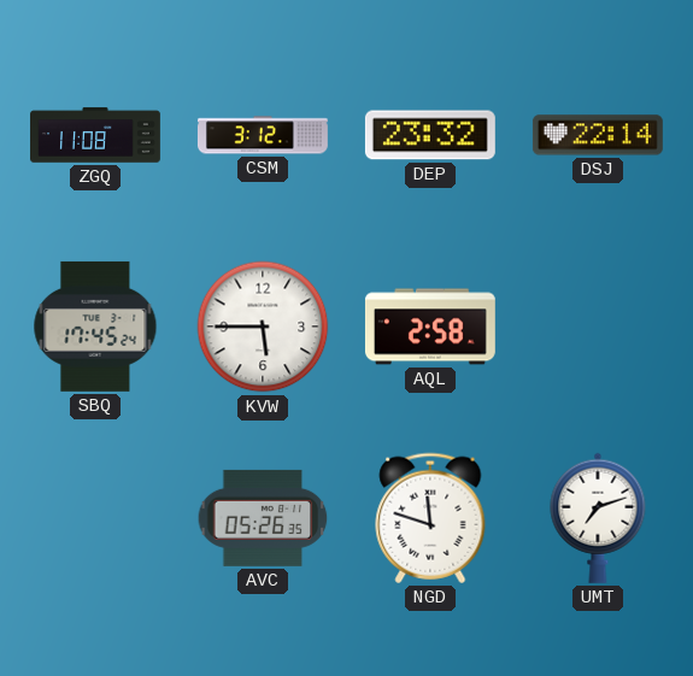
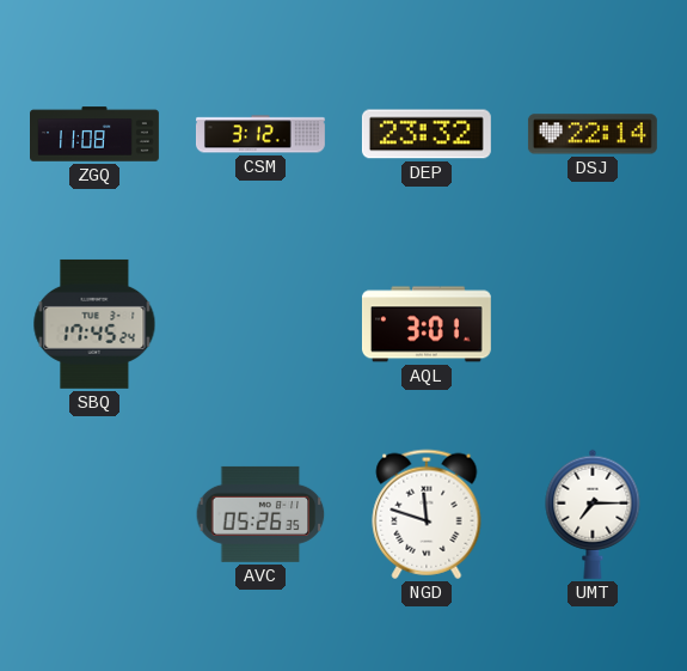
KVW: 5:45 -> none (263, 327)
AQL: 2:58 -> 3:01 (427, 324)
UMT: 7:12 -> 7:15 (593, 514)
